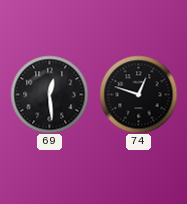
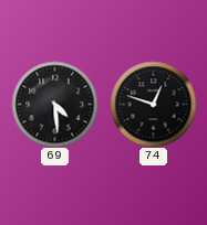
69: 12:29 -> 4:29 (54, 104)
